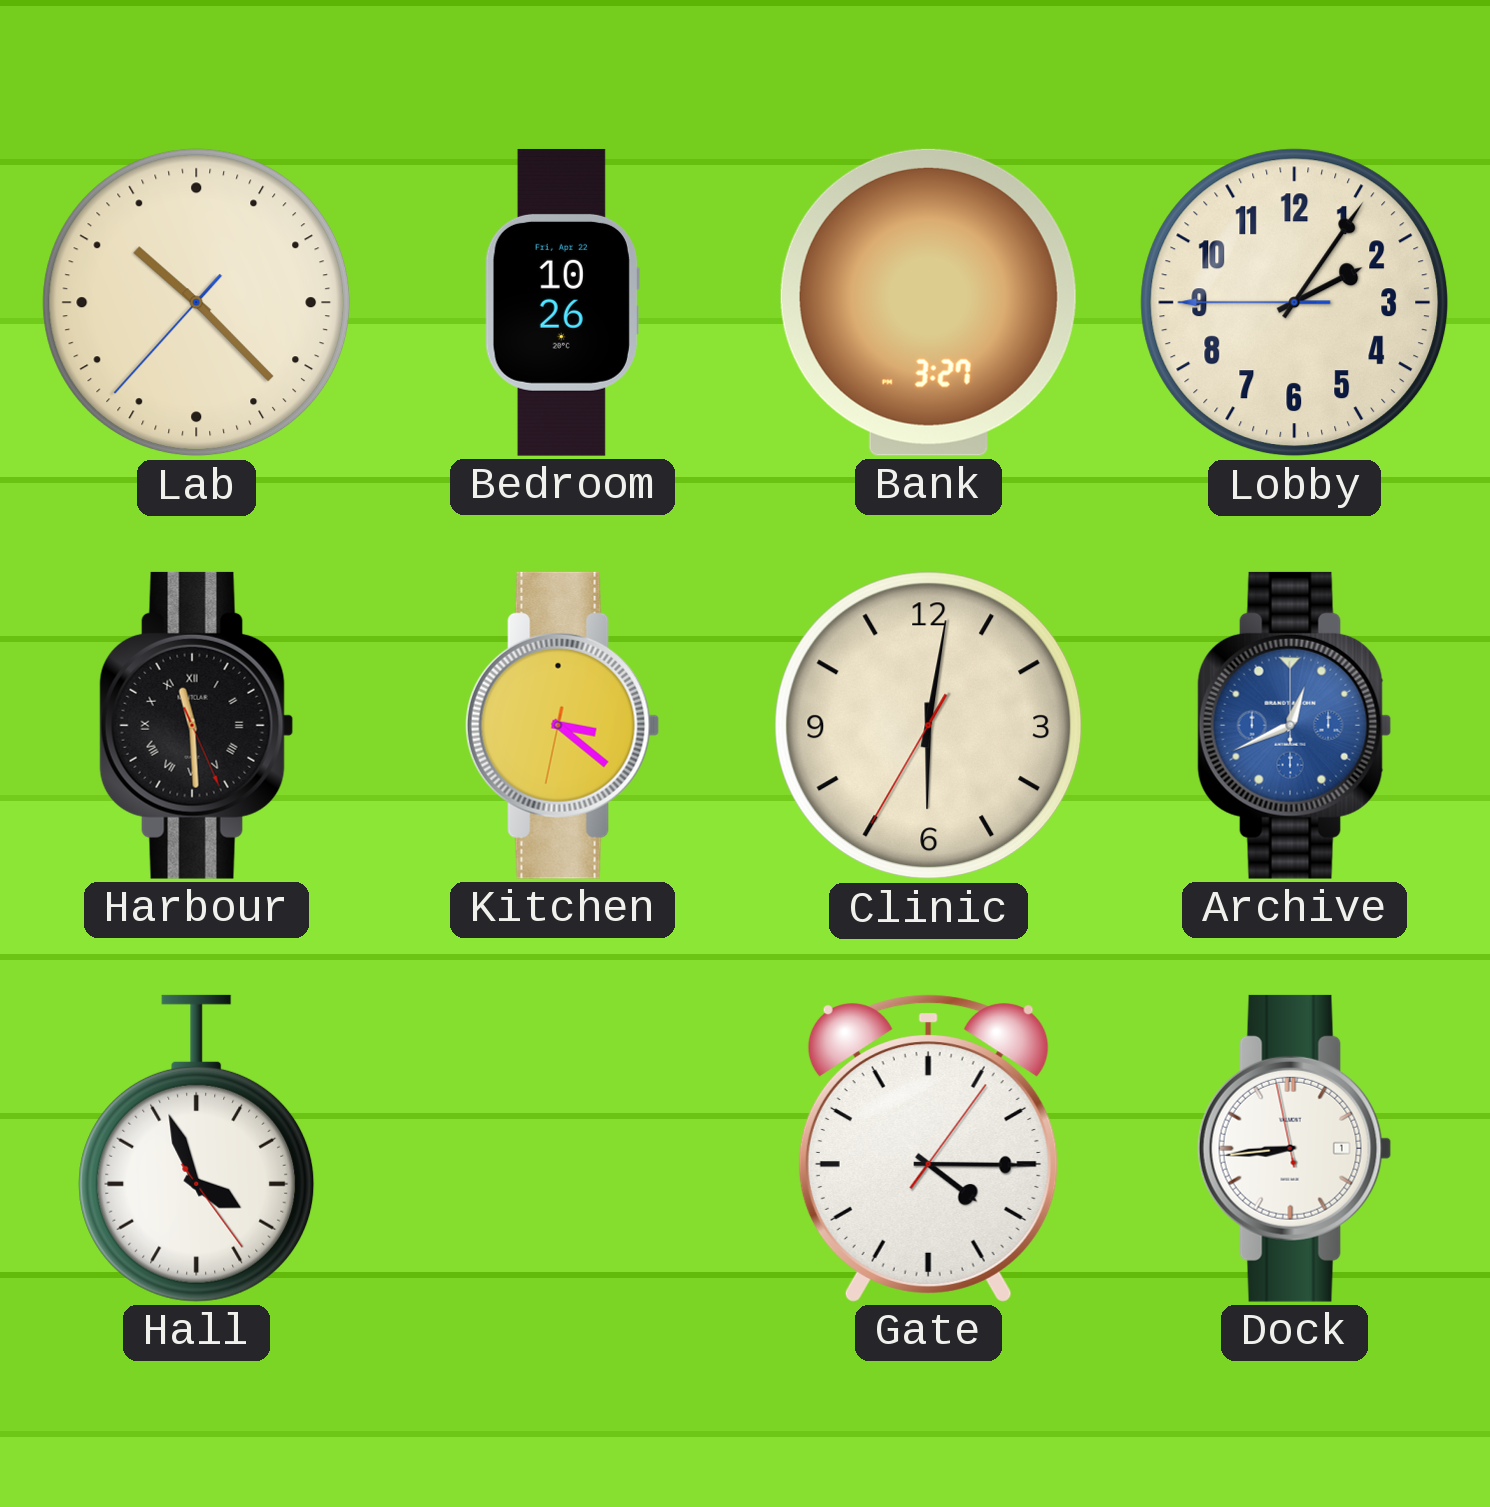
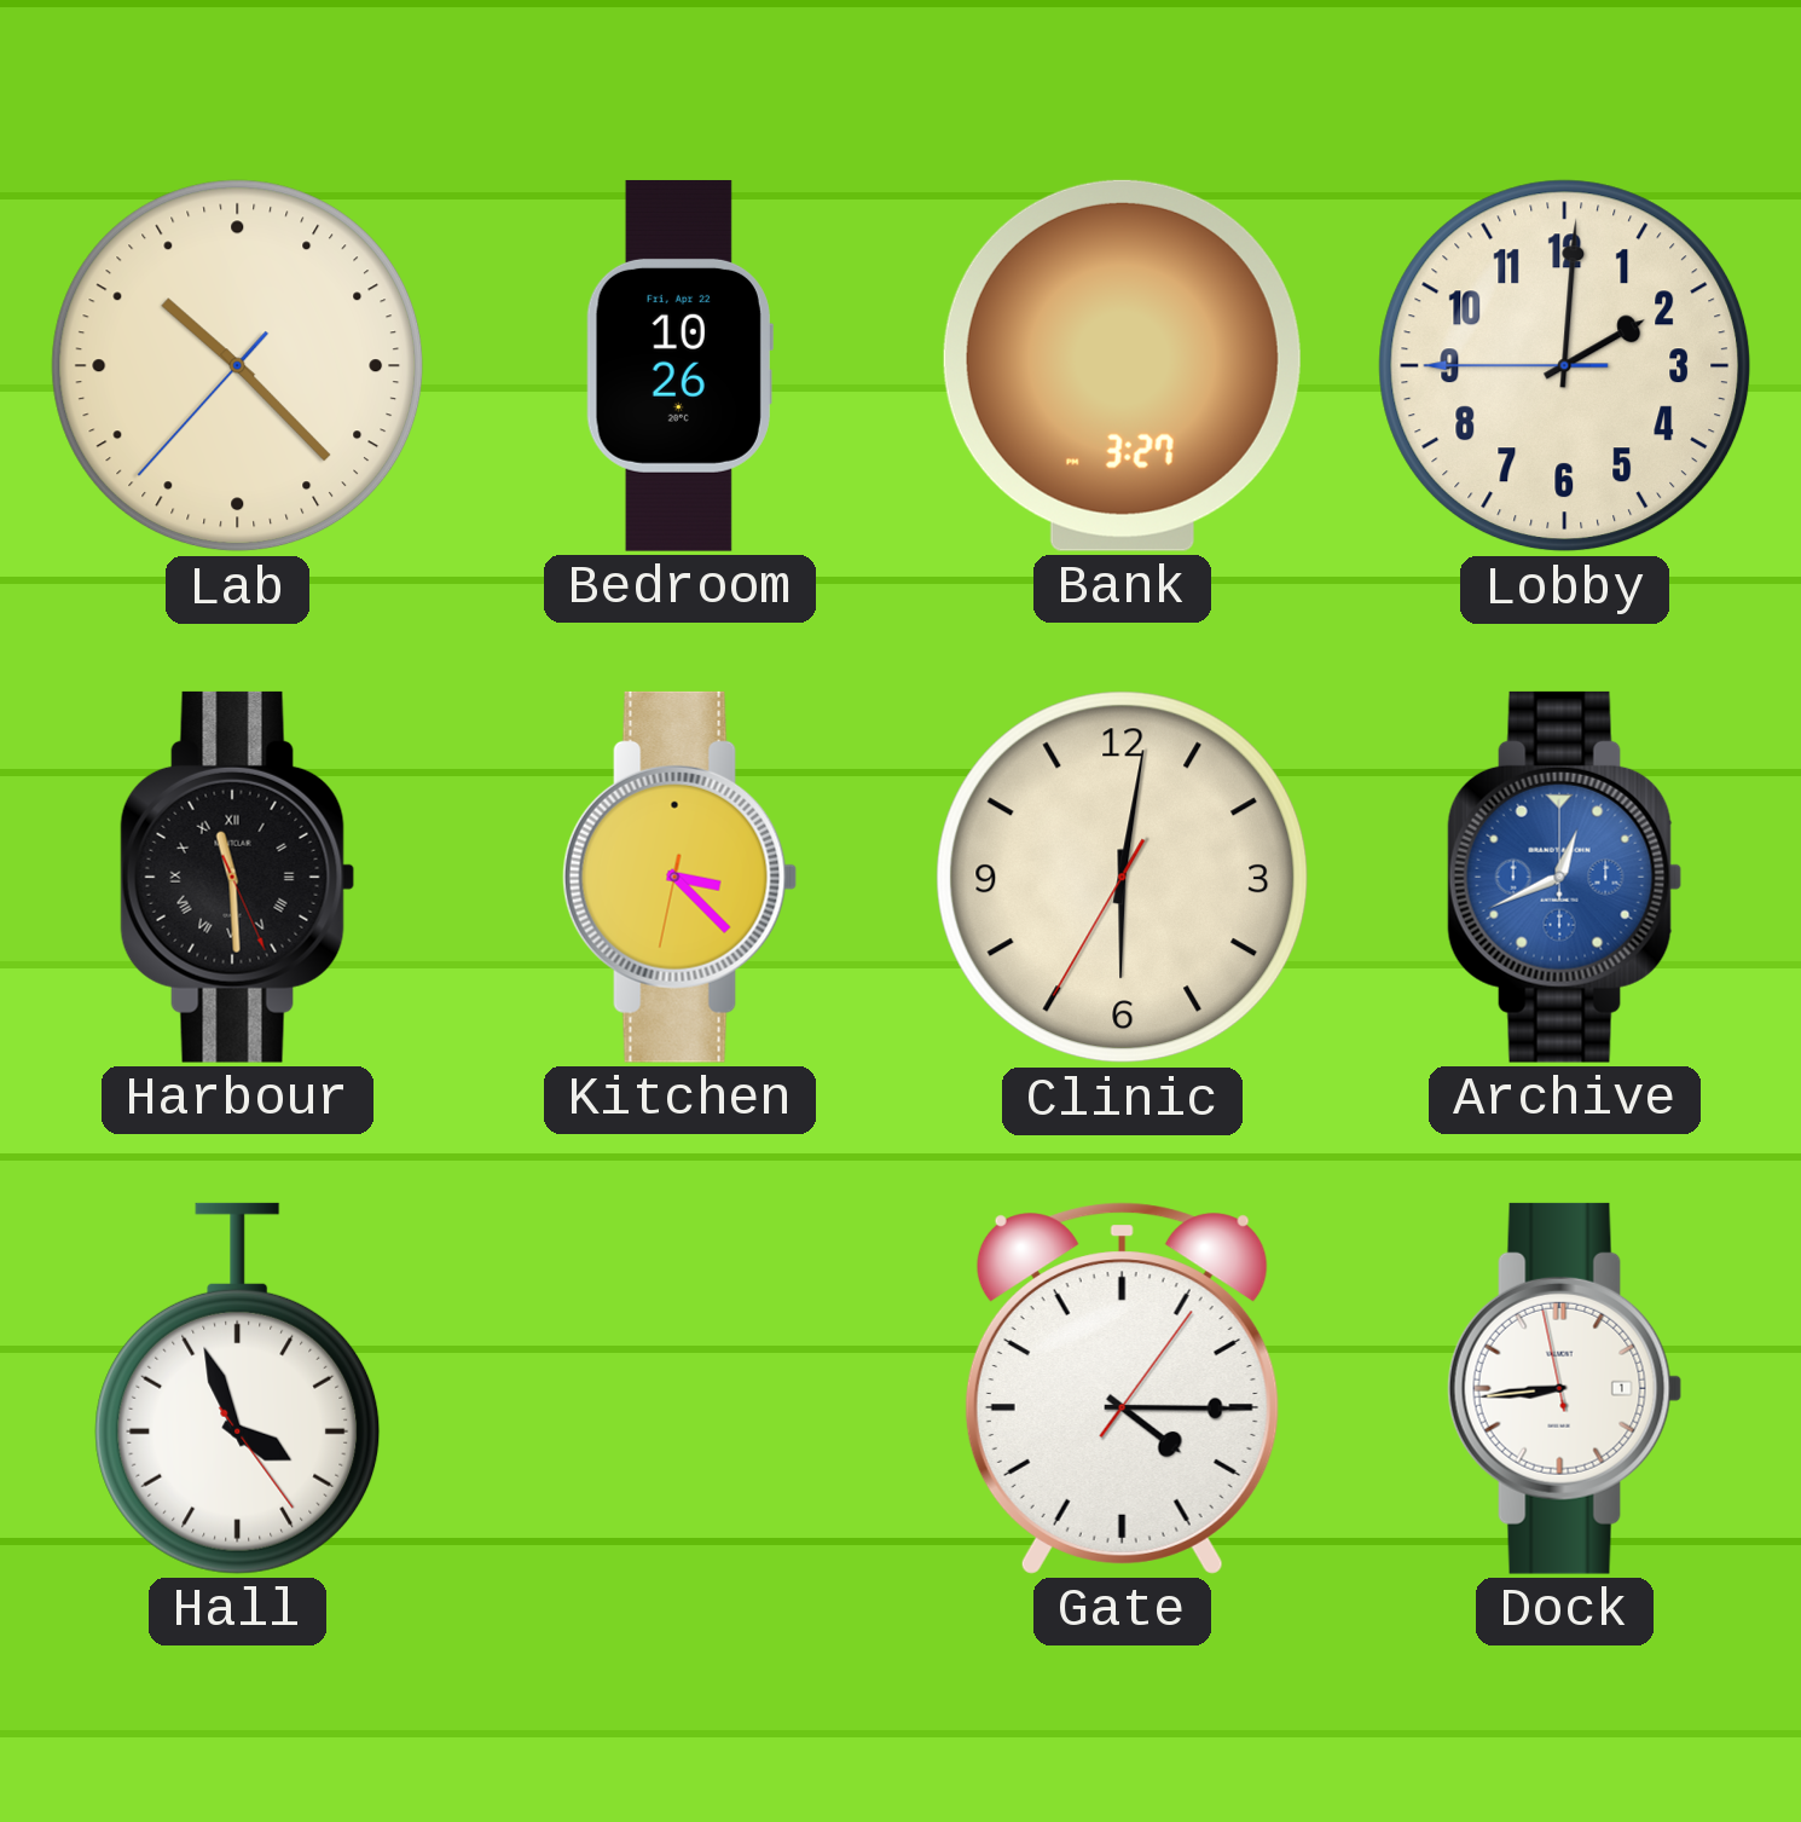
Lobby: 2:05 -> 2:00 (1565, 366)
Kitchen: 3:21 -> 3:22 (681, 877)
